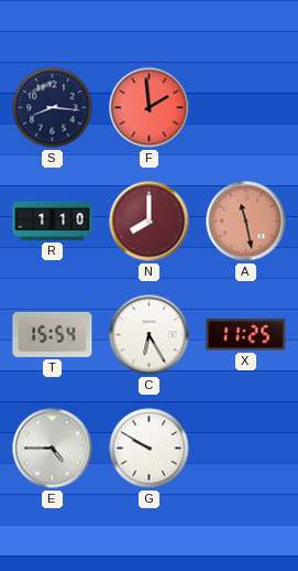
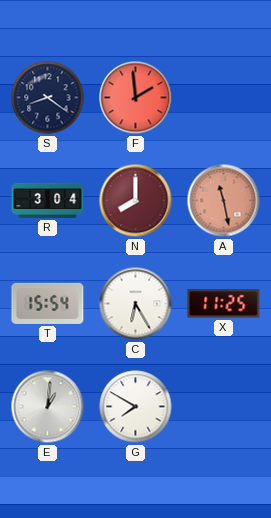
S: 8:16 -> 8:21 (48, 98)
R: 1:10 -> 3:04 (48, 200)
E: 4:45 -> 1:01 (48, 407)
G: 9:50 -> 7:50 (136, 407)
